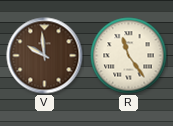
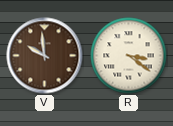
R: 11:24 -> 3:21 (129, 56)
